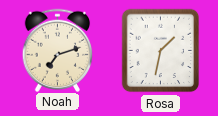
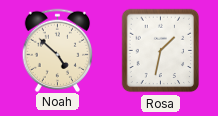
Noah: 7:12 -> 4:52 (58, 50)
